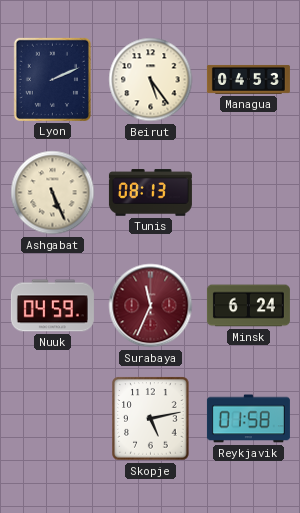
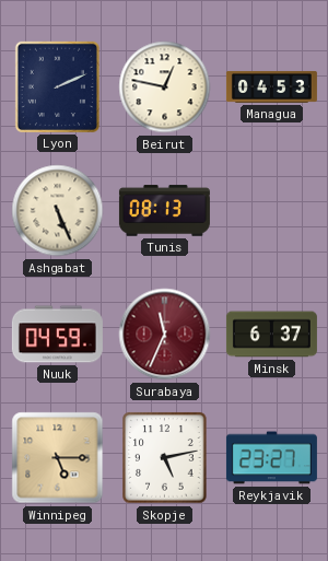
Beirut: 5:24 -> 12:47 (165, 87)
Minsk: 6:24 -> 6:37 (271, 335)
Winnipeg: none -> 5:15 (58, 458)
Reykjavik: 01:58 -> 23:27 (271, 458)
